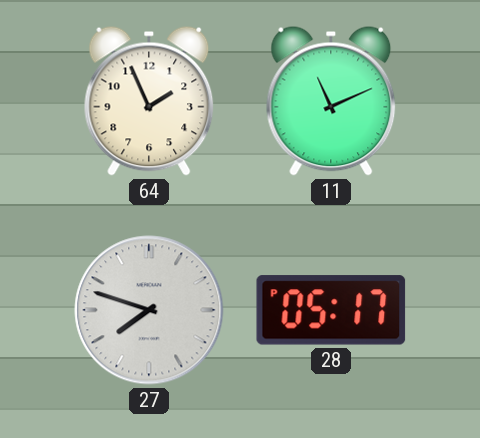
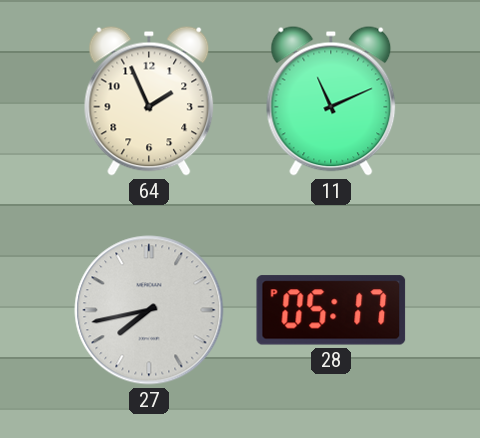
27: 7:48 -> 7:43 (149, 310)
